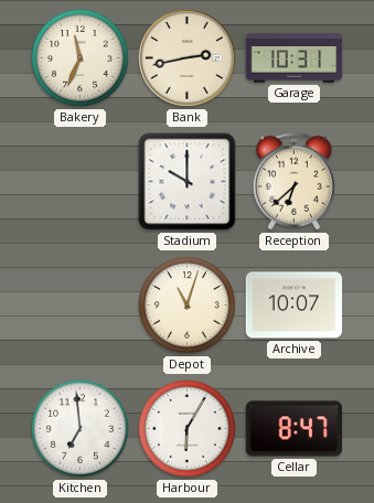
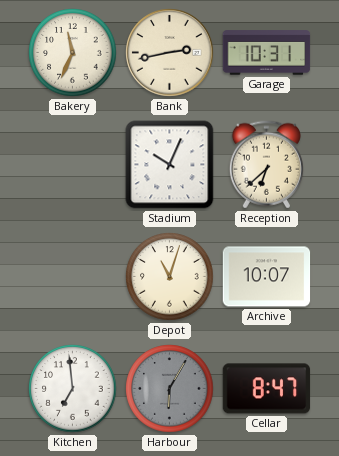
Stadium: 10:00 -> 10:04 (170, 165)
Harbour dial: white -> grey (170, 389)
